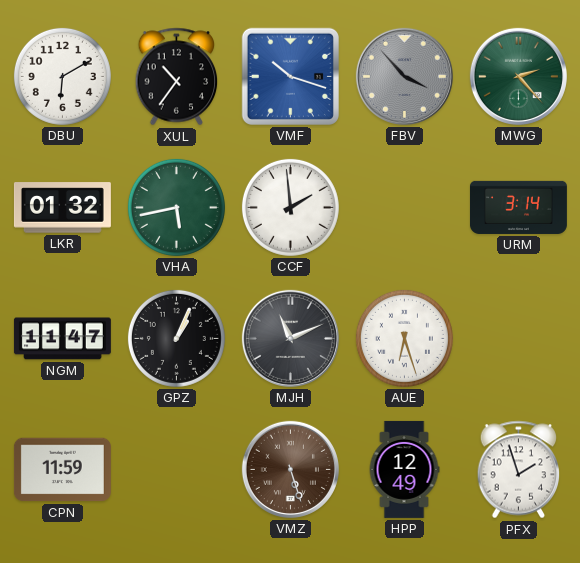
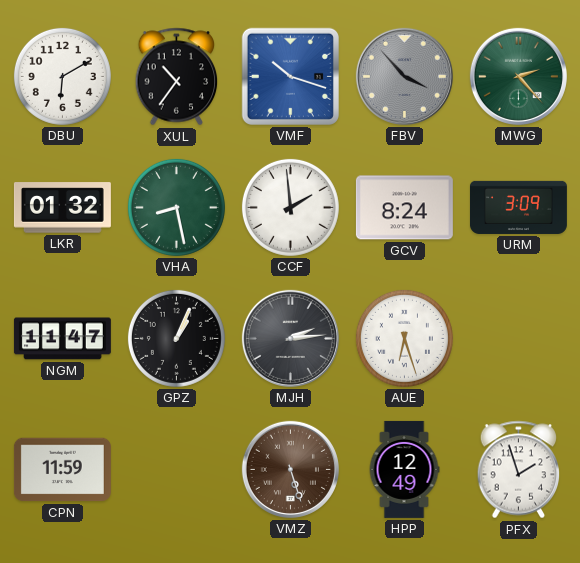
VHA: 5:43 -> 8:28 (176, 207)
GCV: none -> 8:24 (404, 208)
URM: 3:14 -> 3:09 (518, 207)
MJH: 11:11 -> 2:14 (290, 338)
